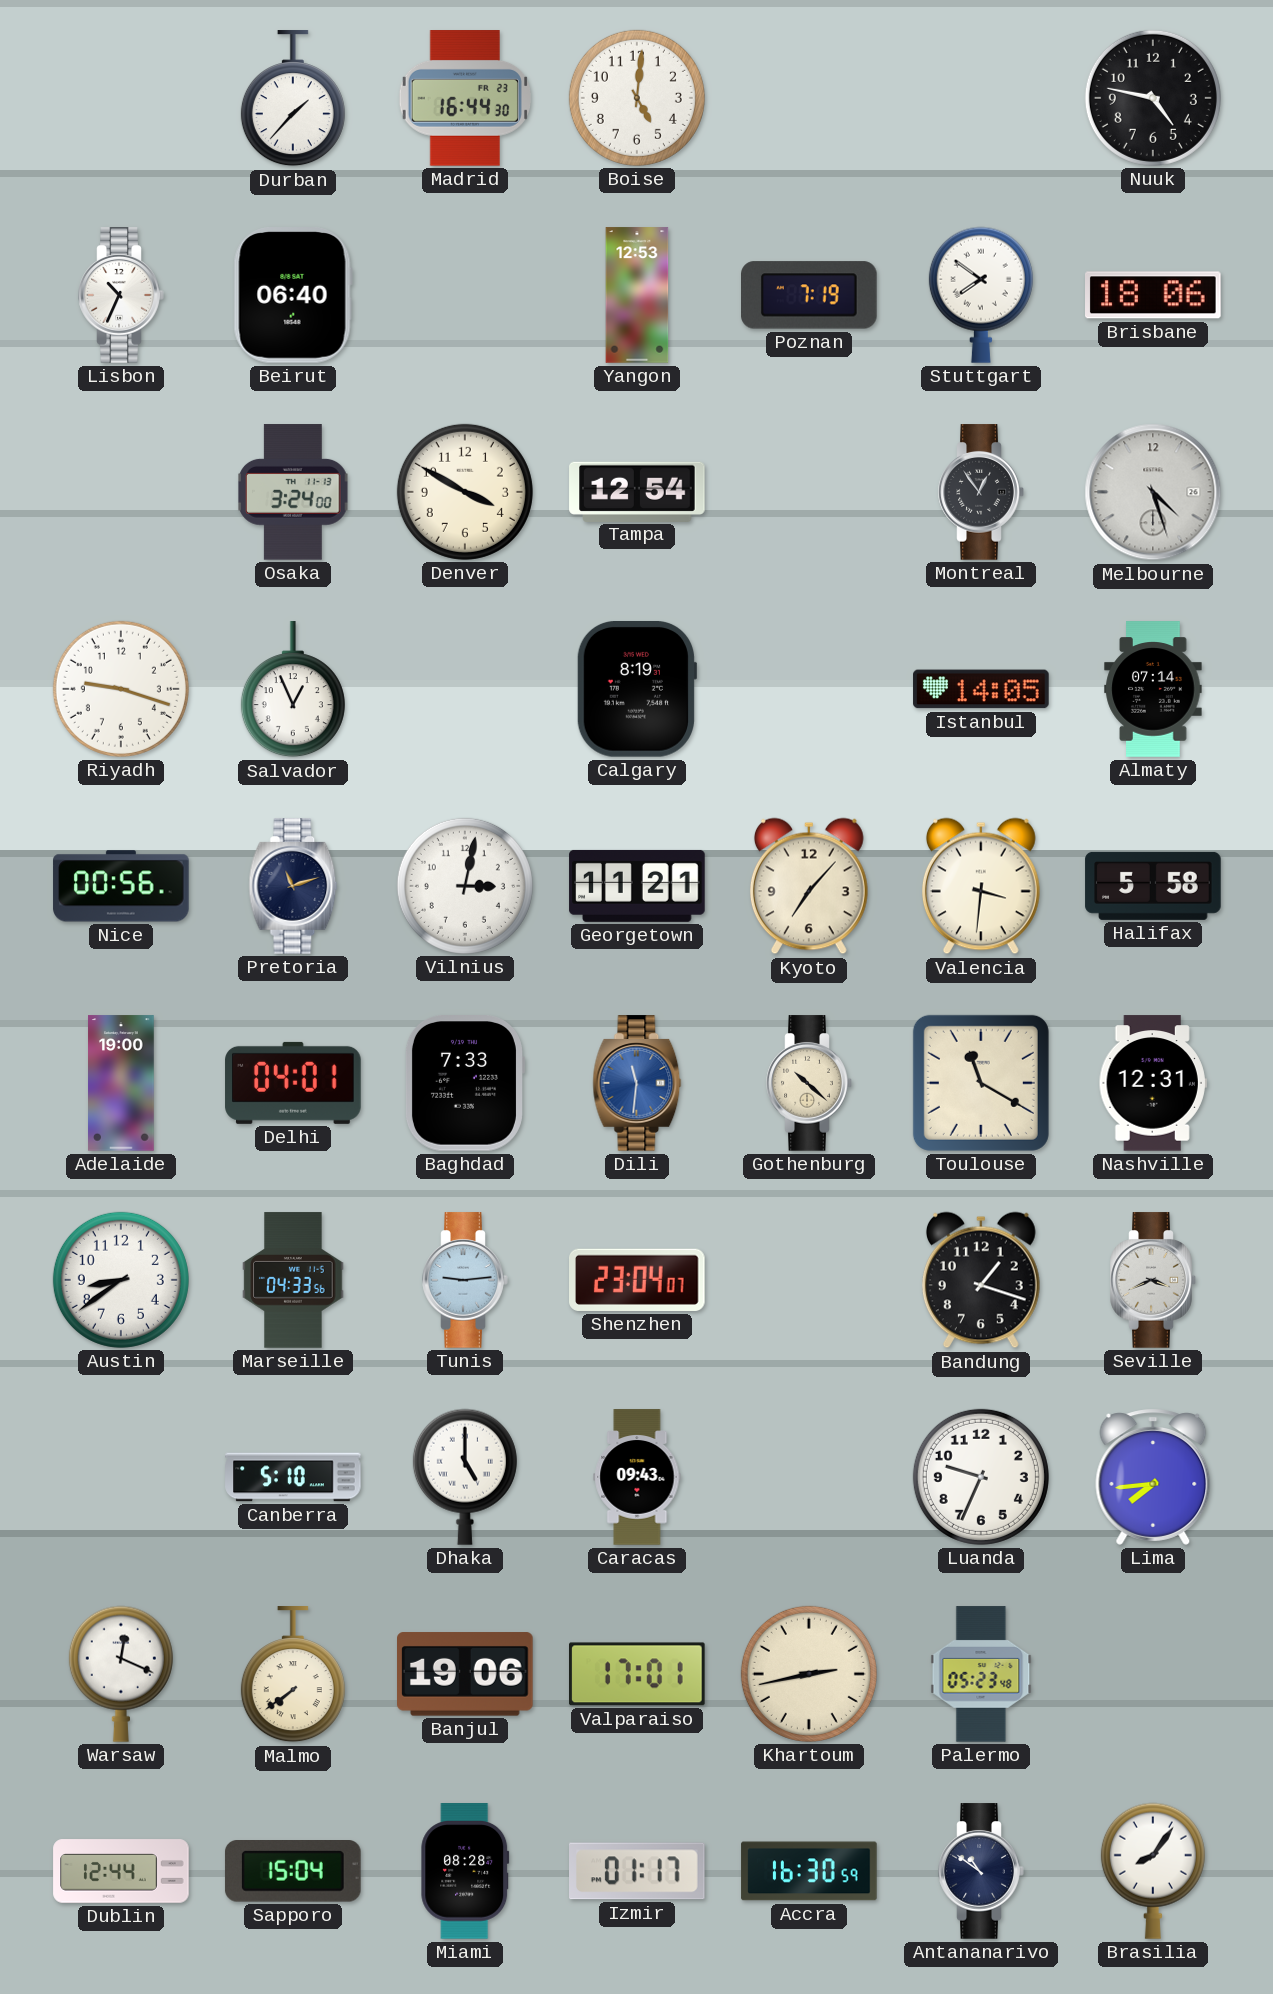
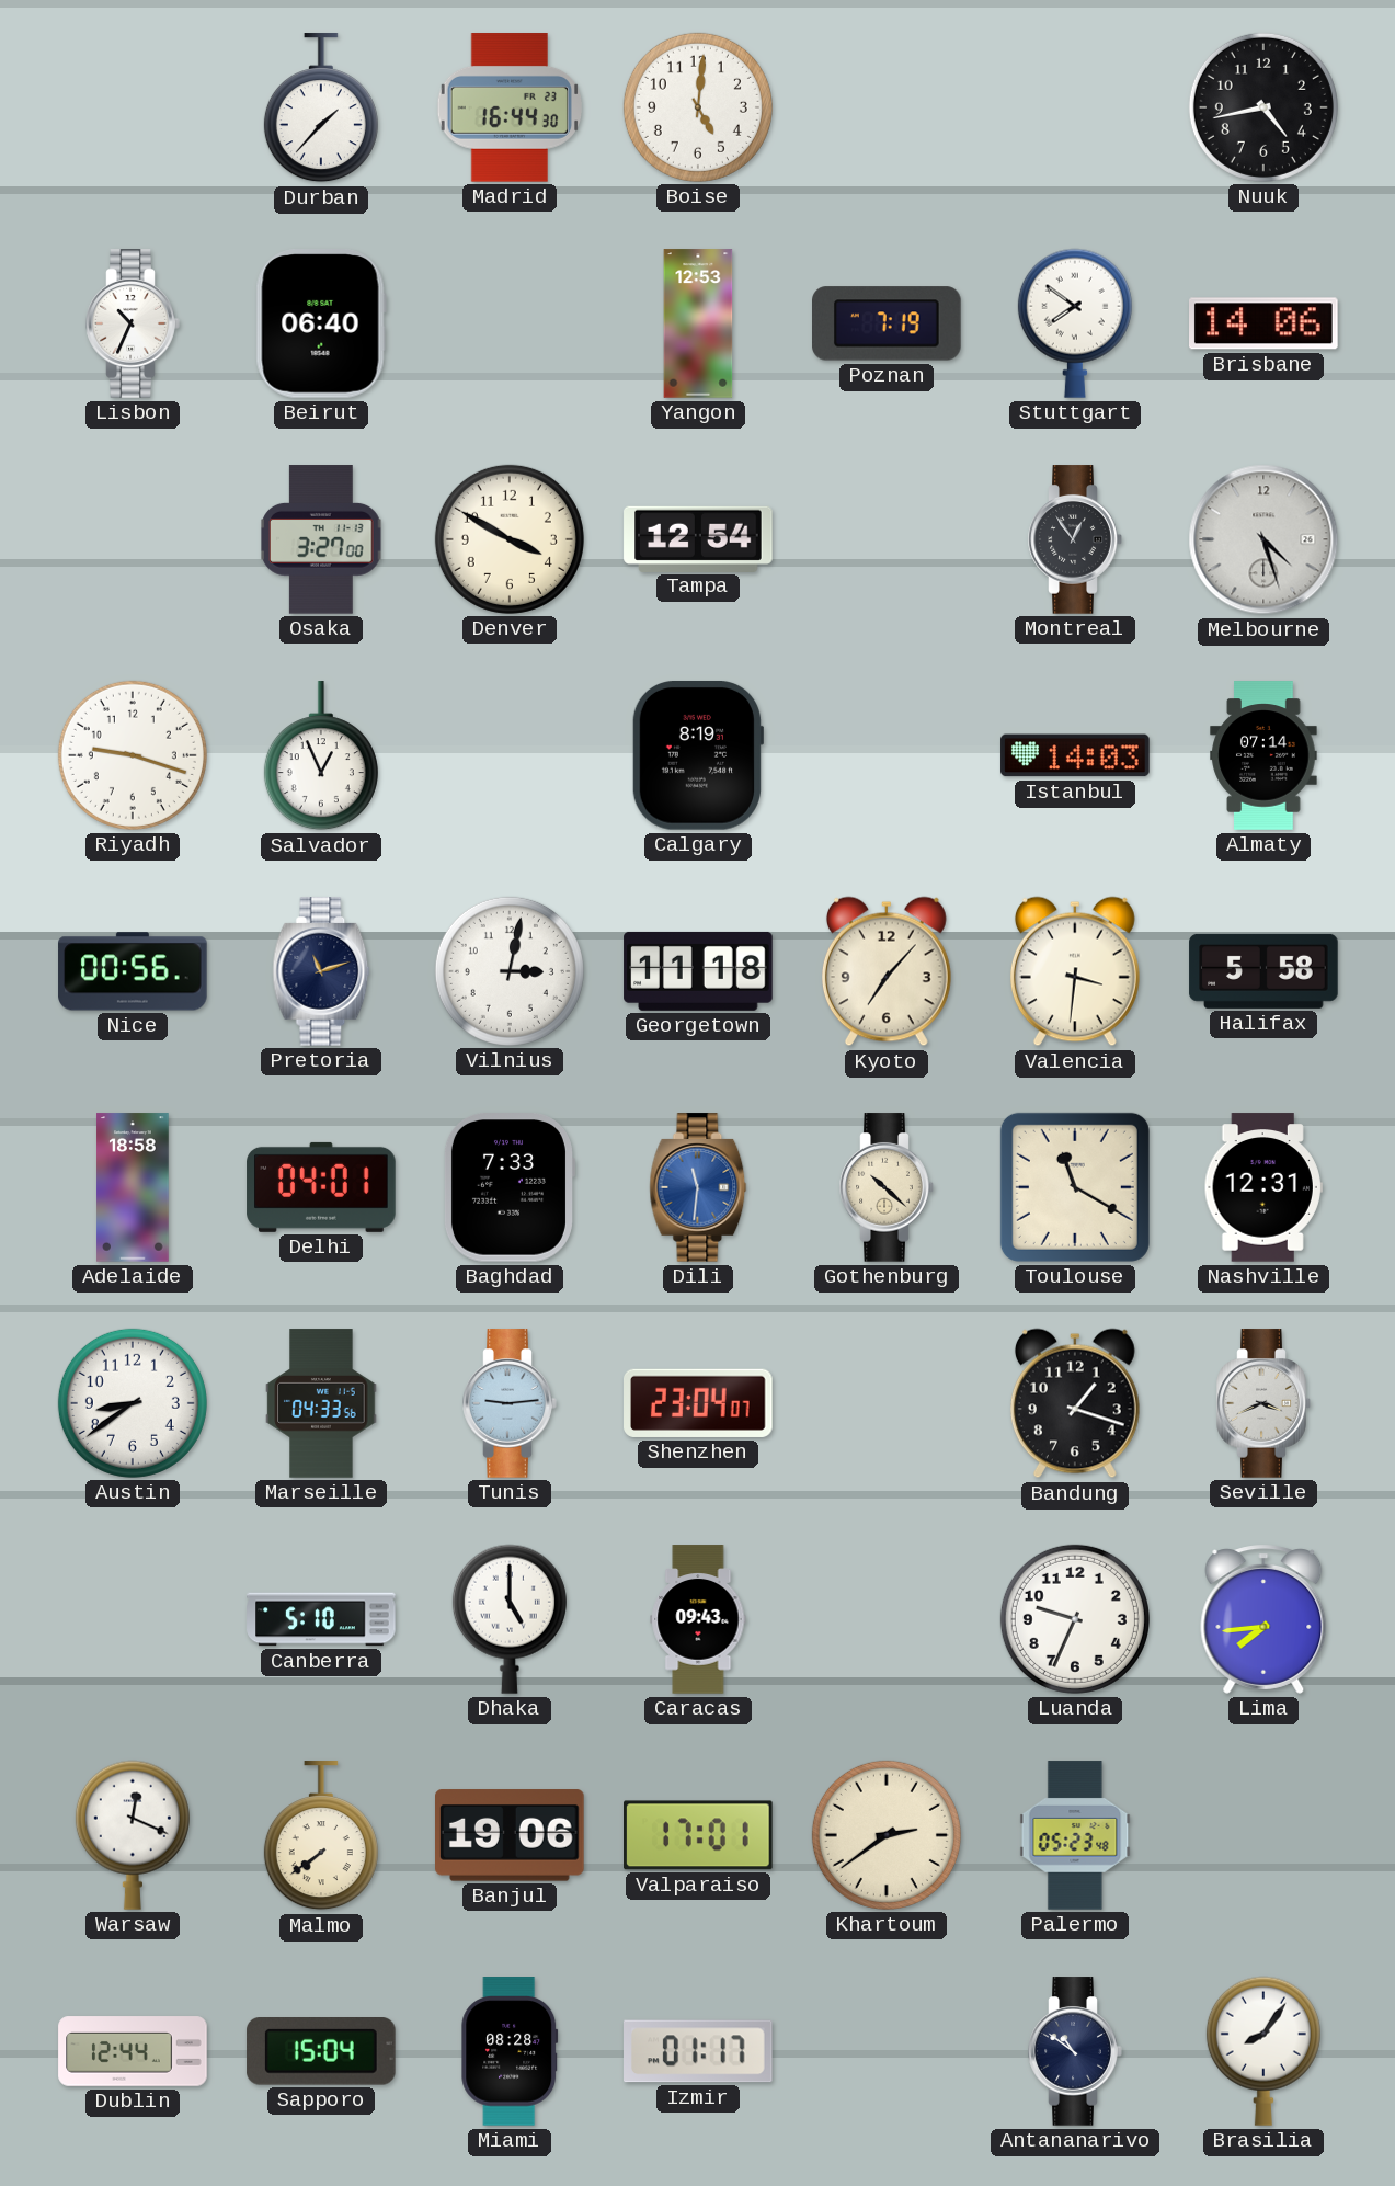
Nuuk: 4:47 -> 4:43 (1263, 107)
Brisbane: 18:06 -> 14:06 (1265, 323)
Osaka: 3:24 -> 3:27 (321, 539)
Istanbul: 14:05 -> 14:03 (1075, 755)
Georgetown: 11:21 -> 11:18 (698, 971)
Adelaide: 19:00 -> 18:58 (133, 1187)
Khartoum: 2:43 -> 2:39 (887, 1835)
Accra: 16:30 -> none (809, 1871)
